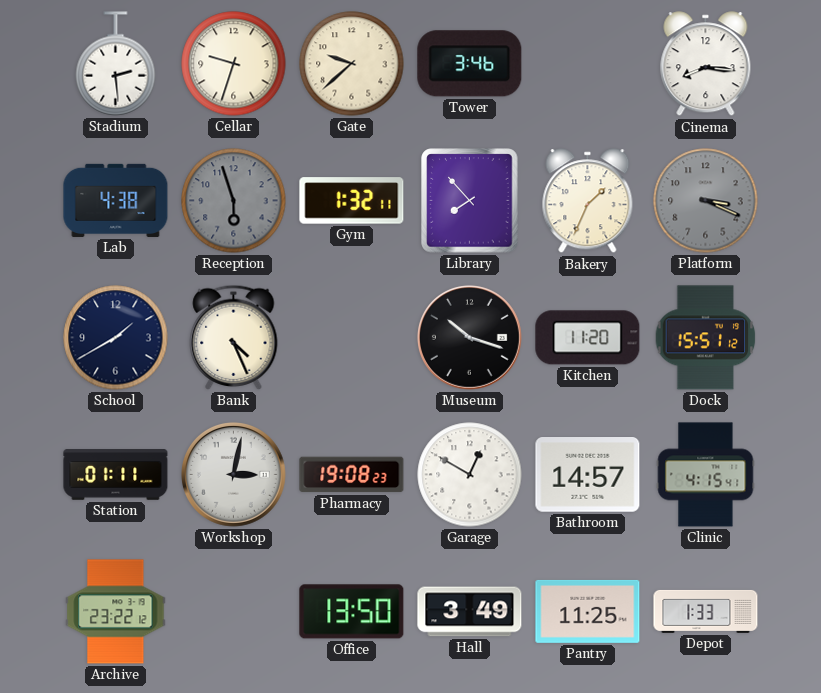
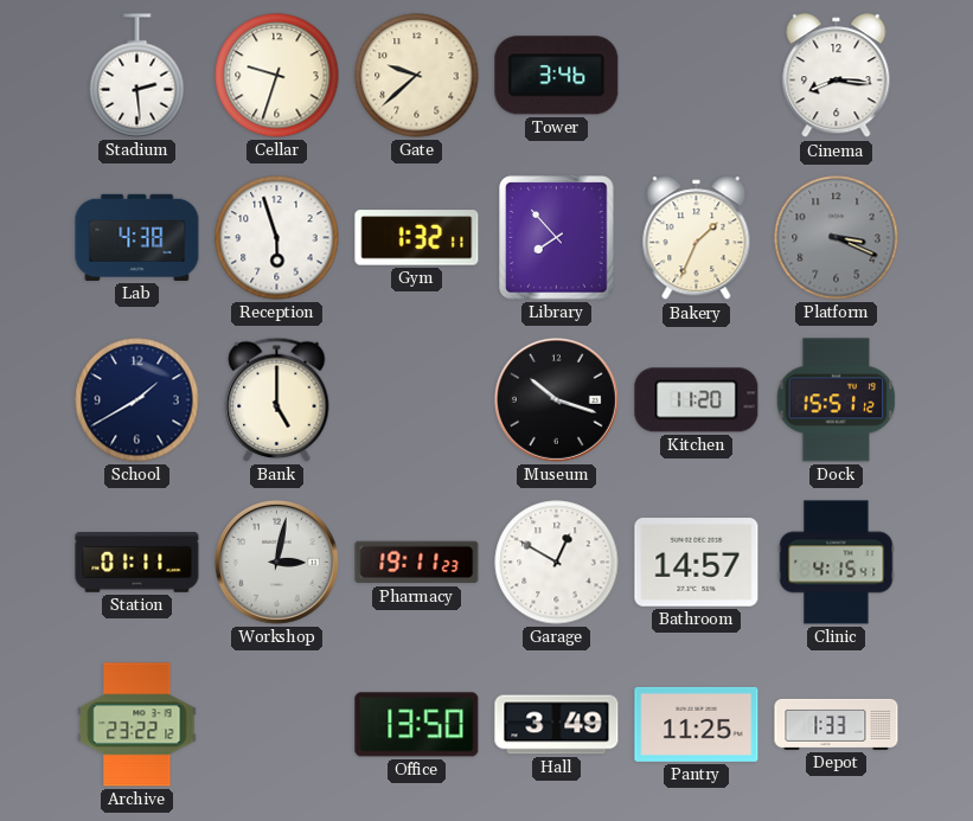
Reception dial: grey -> white (277, 238)
Bank: 4:26 -> 5:00 (277, 399)
Pharmacy: 19:08 -> 19:11 (417, 563)
